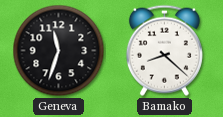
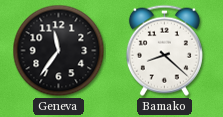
Geneva: 11:33 -> 11:36 (59, 51)
